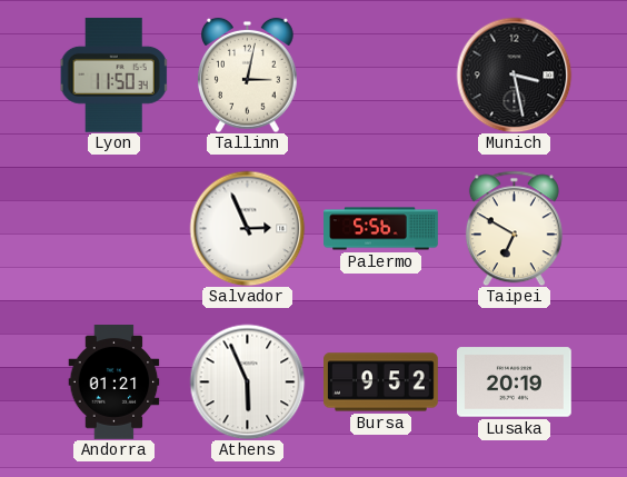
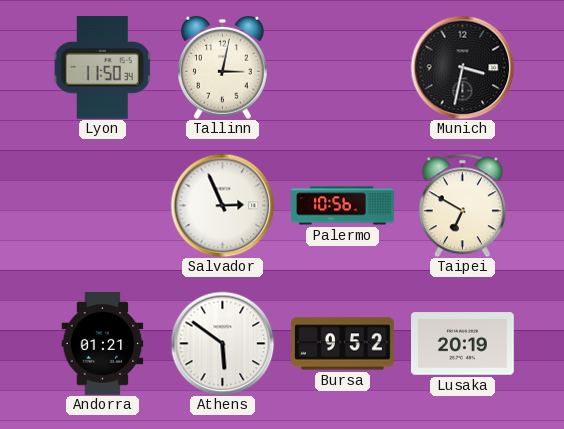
Munich: 3:28 -> 3:32 (462, 67)
Palermo: 5:56 -> 10:56 (343, 206)
Athens: 5:56 -> 5:51 (222, 343)
